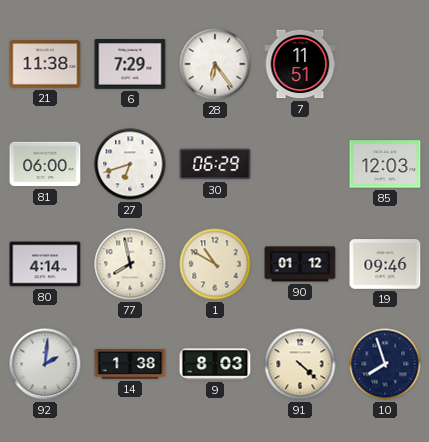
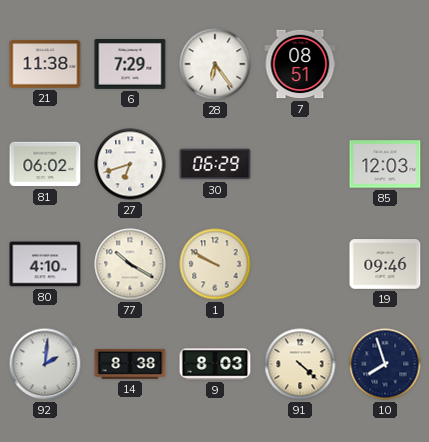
7: 11:51 -> 08:51 (300, 64)
81: 06:00 -> 06:02 (45, 164)
80: 4:14 -> 4:10 (45, 264)
77: 7:58 -> 10:20 (130, 264)
1: 10:50 -> 9:50 (215, 264)
90: 01:12 -> none (300, 264)
14: 1:38 -> 8:38 (130, 364)
